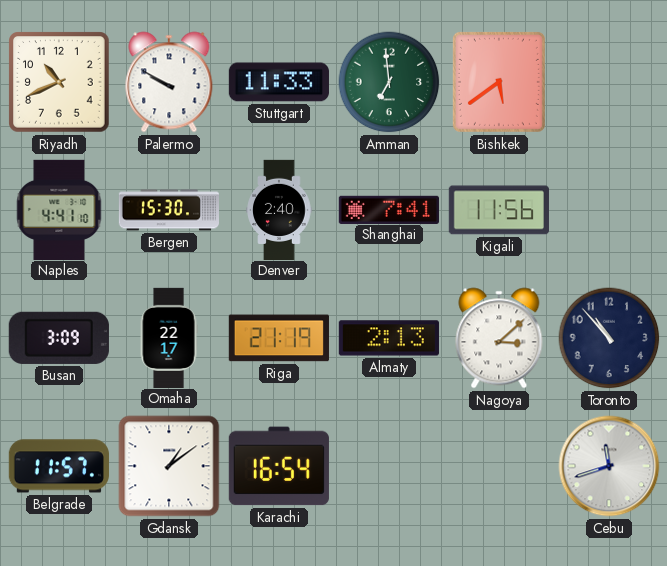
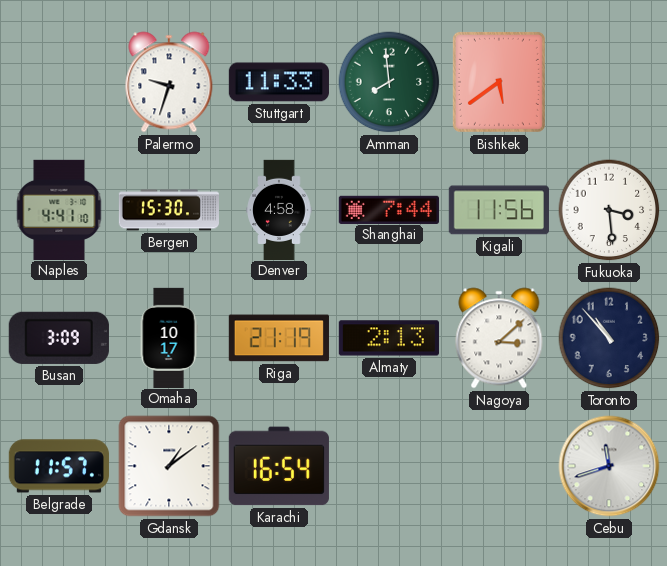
Riyadh: 10:41 -> none (59, 82)
Palermo: 9:50 -> 9:33 (169, 82)
Amman: 6:59 -> 7:59 (389, 82)
Denver: 2:40 -> 4:58 (279, 209)
Shanghai: 7:41 -> 7:44 (389, 209)
Fukuoka: none -> 3:29 (609, 210)
Omaha: 22:17 -> 10:17 (169, 337)
